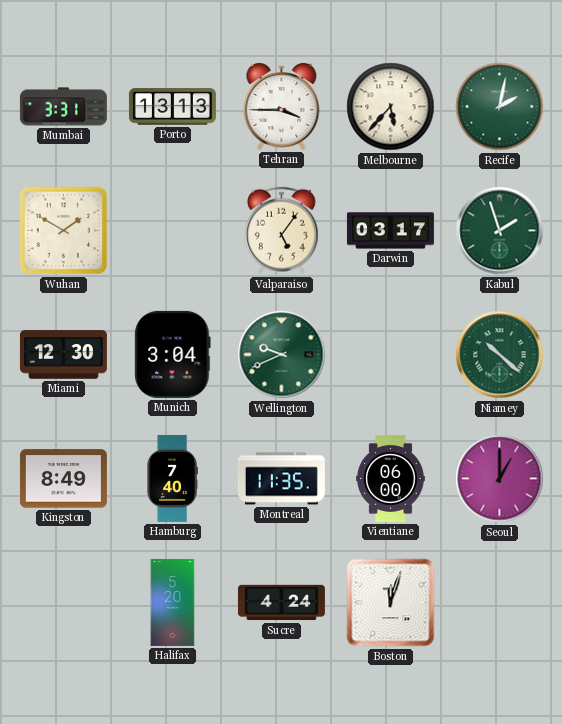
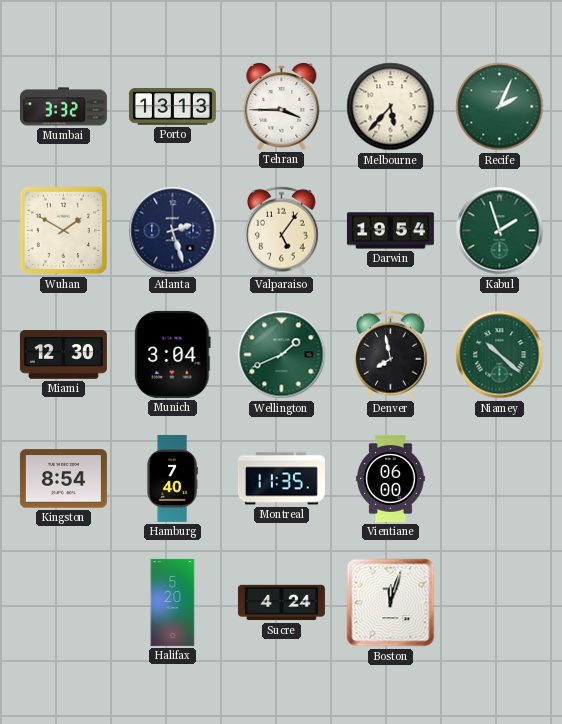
Mumbai: 3:31 -> 3:32 (63, 107)
Recife: 2:02 -> 2:04 (500, 107)
Atlanta: none -> 2:27 (173, 231)
Darwin: 03:17 -> 19:54 (390, 231)
Wellington: 9:41 -> 1:41 (282, 355)
Denver: none -> 7:58 (390, 355)
Kingston: 8:49 -> 8:54 (63, 479)
Seoul: 1:00 -> none (500, 479)
